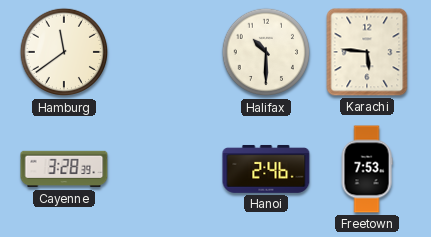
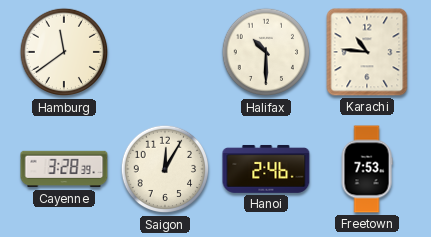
Karachi: 5:46 -> 10:46 (367, 52)
Saigon: none -> 12:05 (165, 169)
